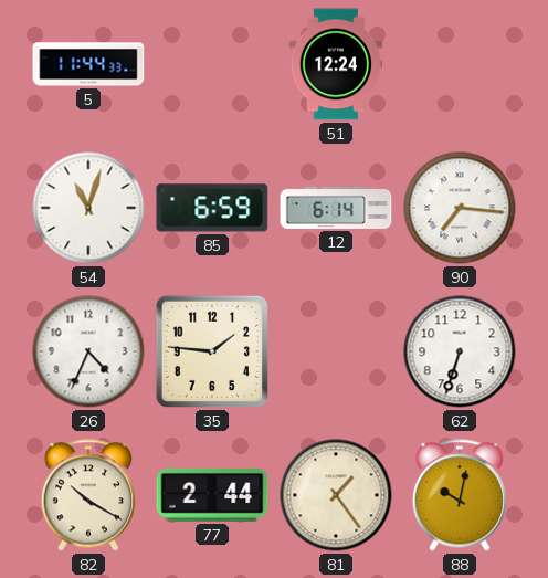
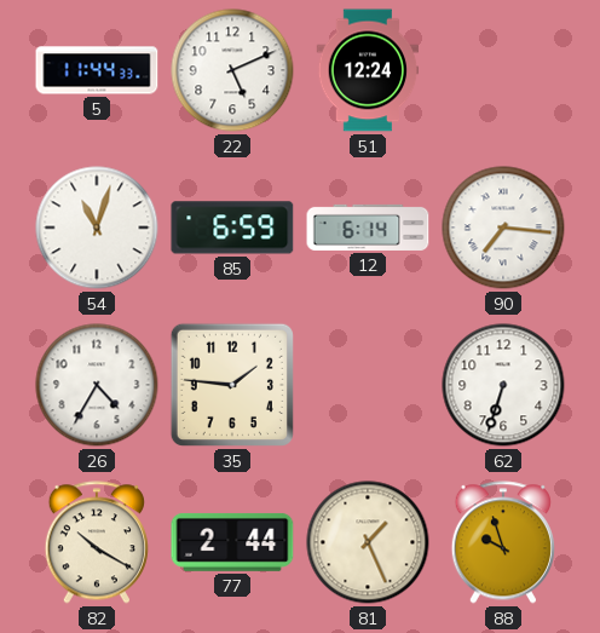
22: none -> 5:11 (232, 70)
26: 4:34 -> 4:35 (97, 385)
81: 1:24 -> 1:26 (368, 542)
88: 10:02 -> 9:57 (503, 542)
